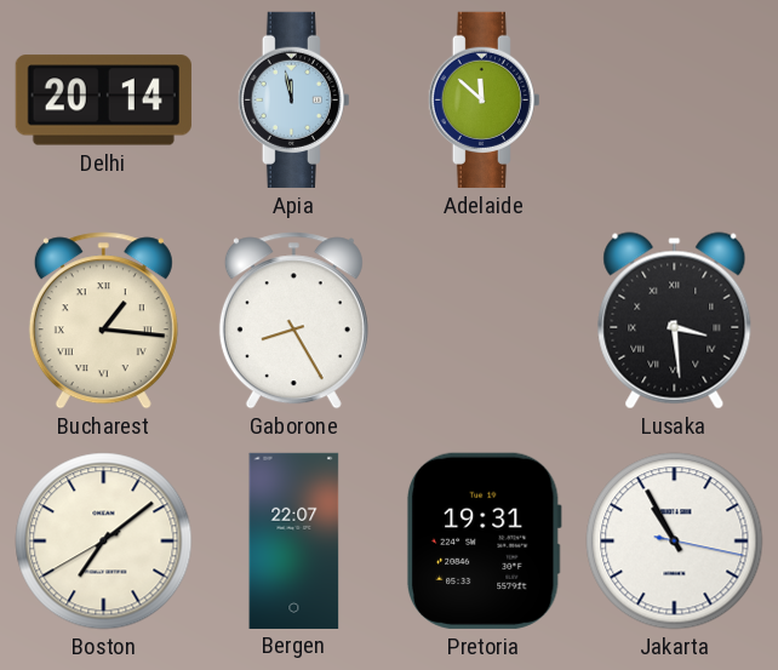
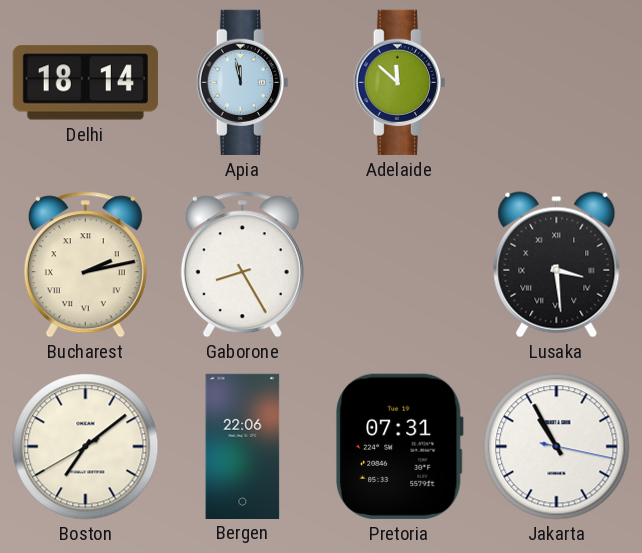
Delhi: 20:14 -> 18:14 (85, 83)
Bucharest: 1:16 -> 2:13 (85, 265)
Bergen: 22:07 -> 22:06 (243, 446)
Pretoria: 19:31 -> 07:31 (399, 446)
